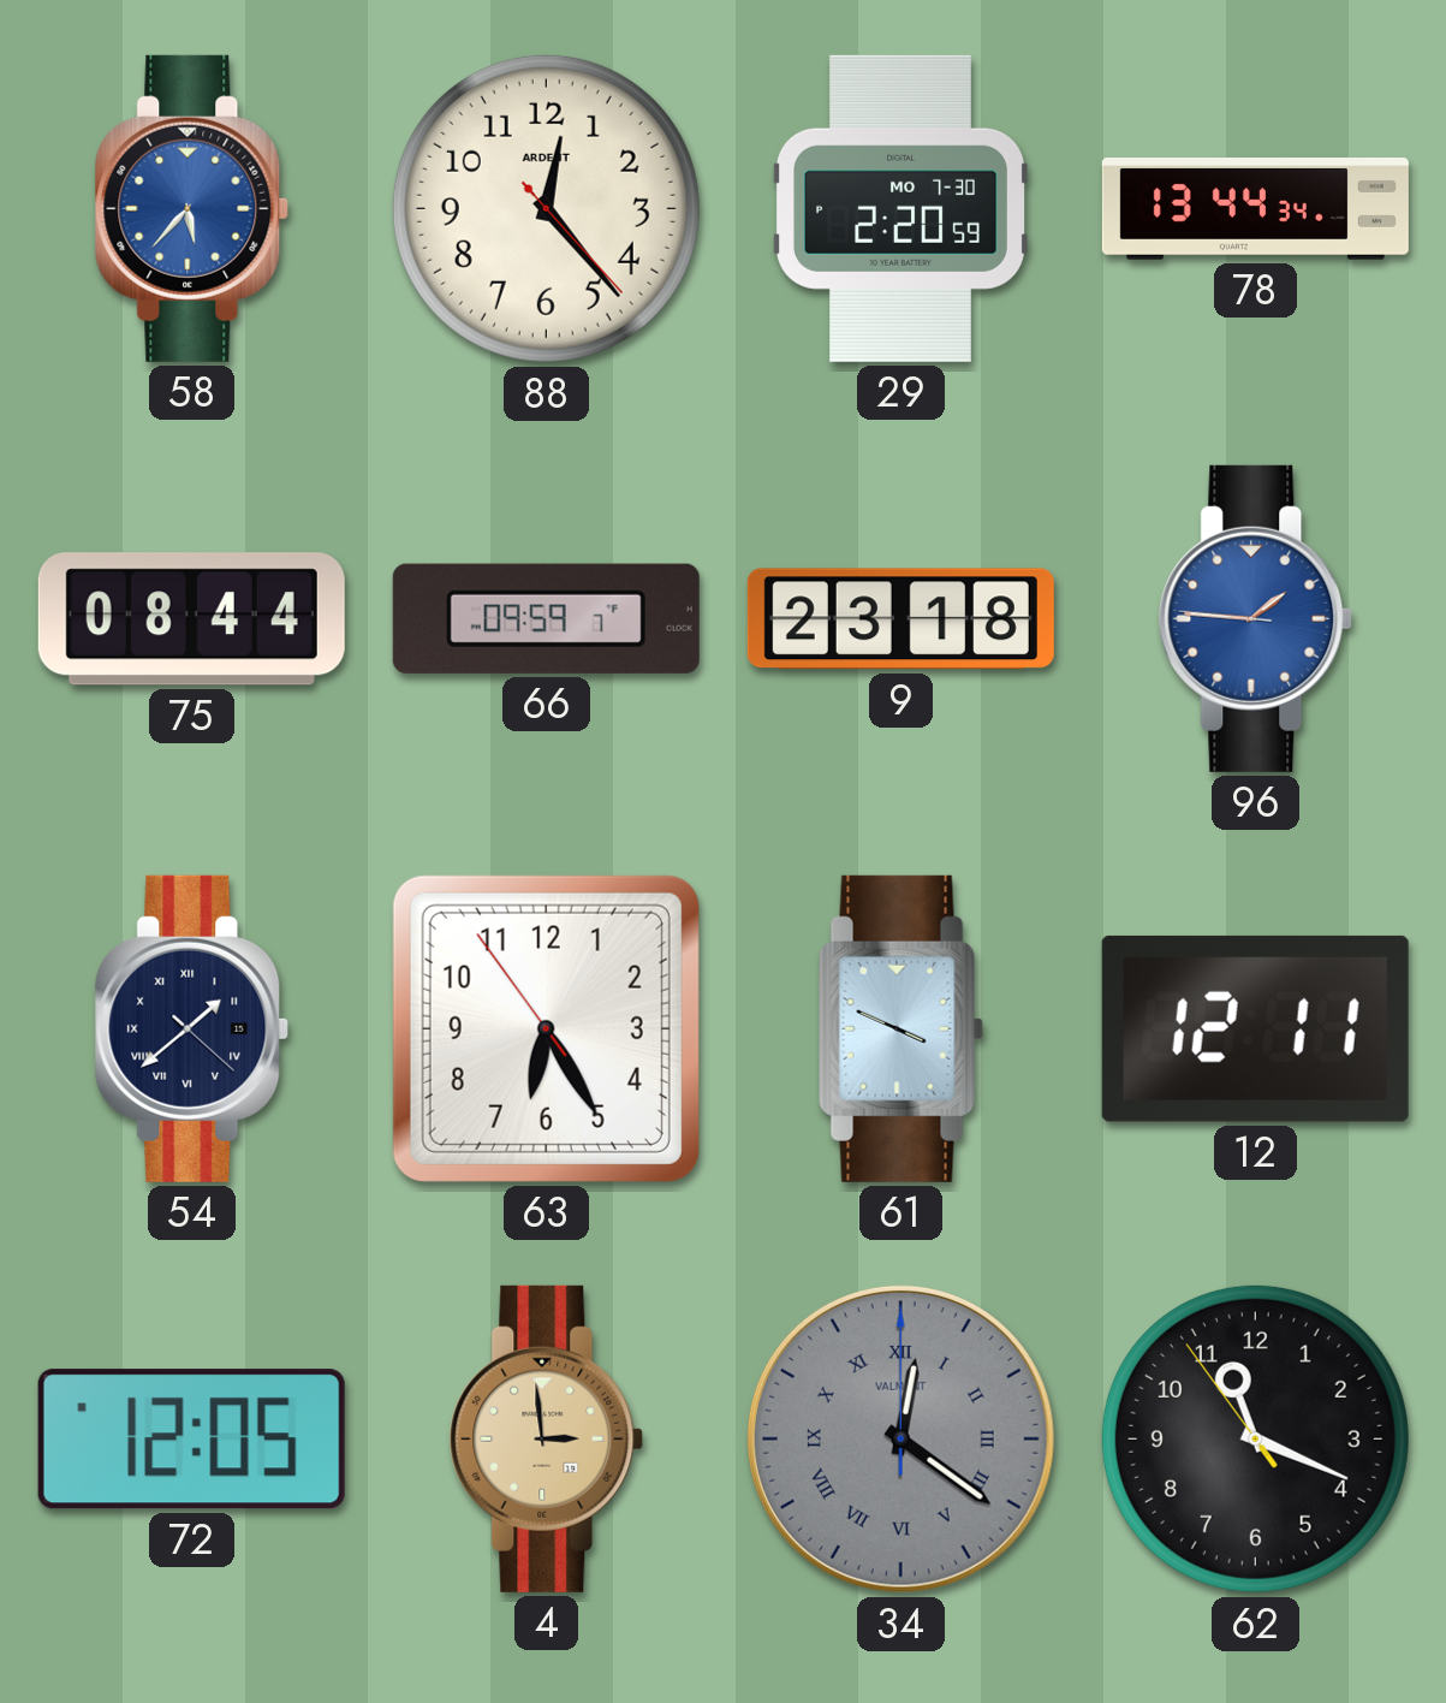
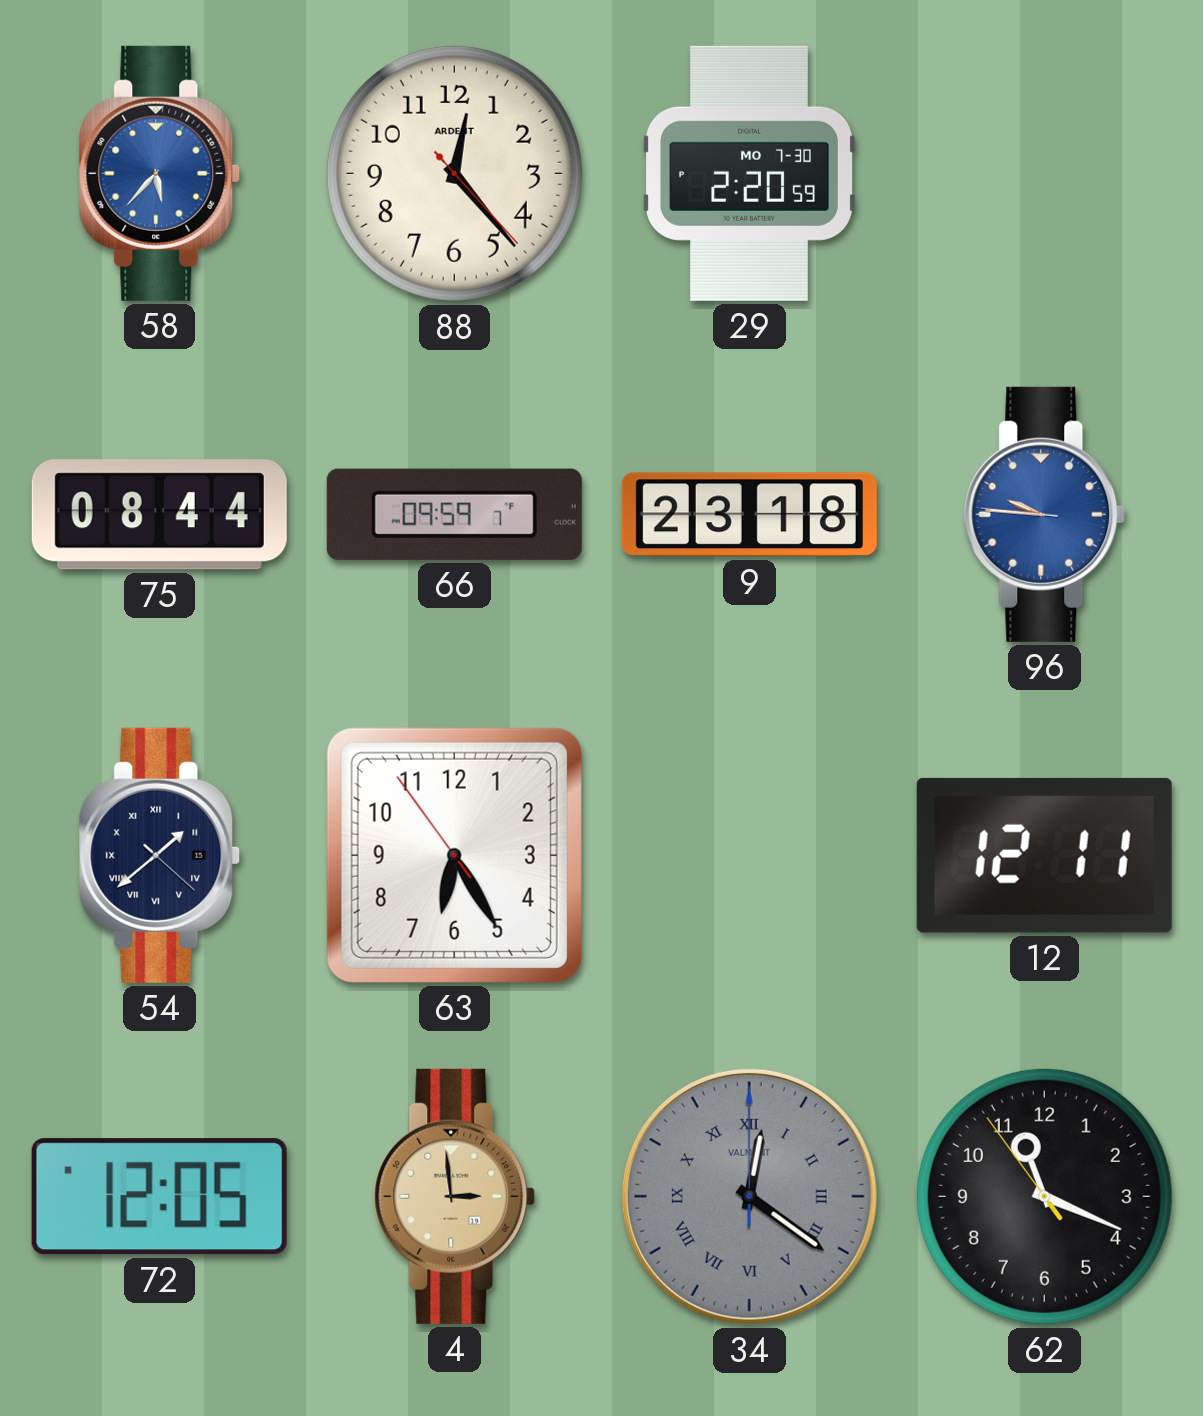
78: 13:44 -> none (1255, 209)
96: 1:45 -> 9:45 (1045, 514)
61: 3:49 -> none (900, 1028)
